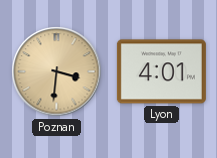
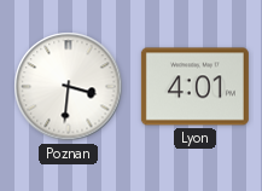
Poznan dial: champagne -> white (69, 87)
